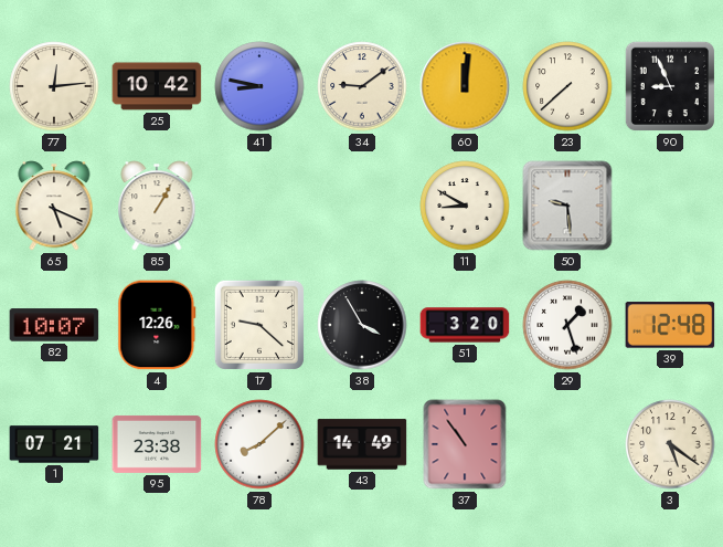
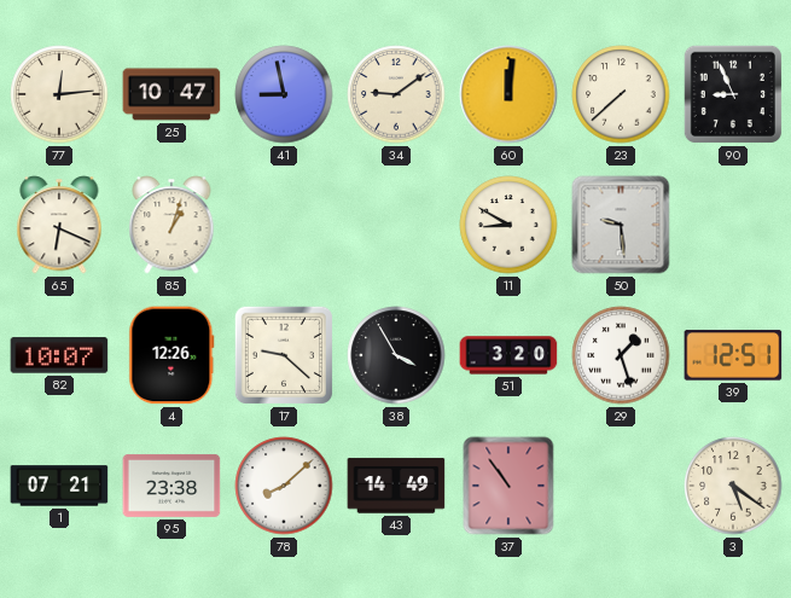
25: 10:42 -> 10:47 (171, 94)
41: 8:47 -> 8:58 (284, 94)
65: 5:19 -> 6:19 (59, 225)
85: 1:05 -> 1:03 (171, 225)
39: 12:48 -> 12:51 (733, 355)
